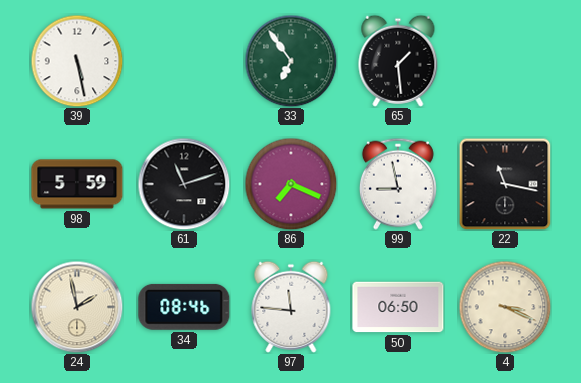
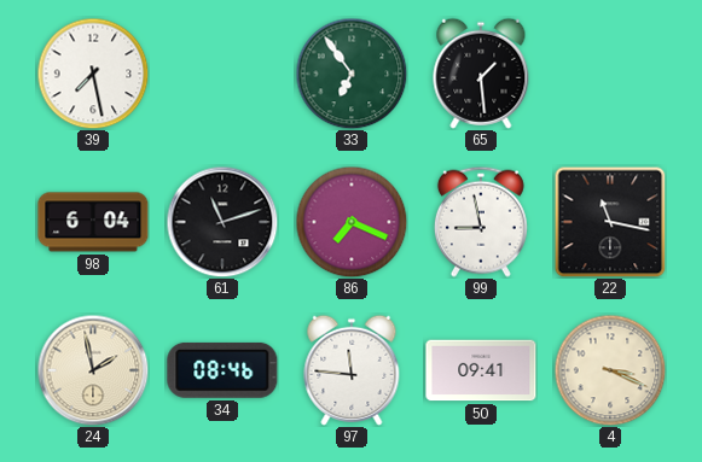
39: 5:28 -> 7:28 (93, 74)
98: 5:59 -> 6:04 (93, 222)
50: 06:50 -> 09:41 (481, 370)
